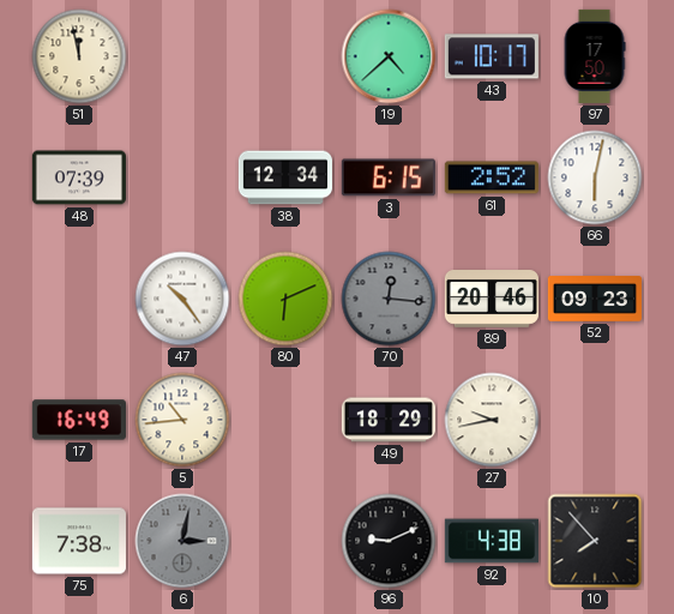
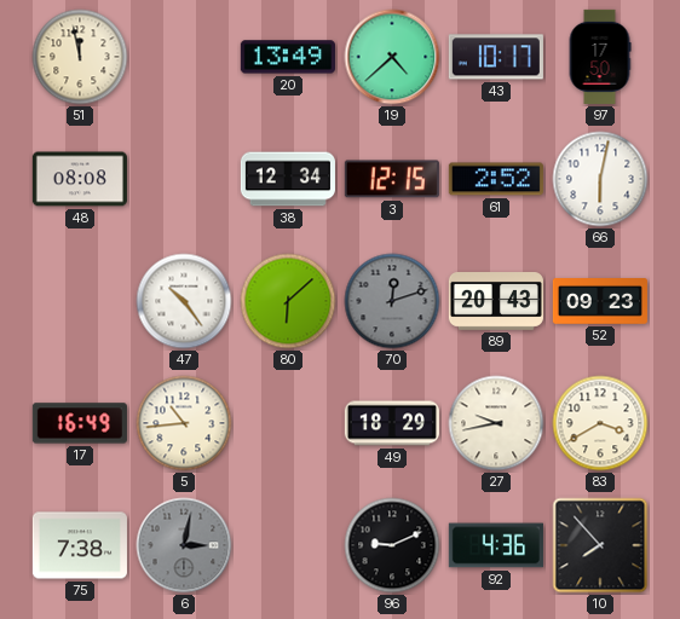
20: none -> 13:49 (288, 57)
48: 07:39 -> 08:08 (80, 179)
3: 6:15 -> 12:15 (392, 179)
80: 6:11 -> 6:08 (288, 301)
70: 12:16 -> 12:12 (392, 301)
89: 20:46 -> 20:43 (496, 302)
83: none -> 3:40 (600, 423)
92: 4:38 -> 4:36 (496, 545)
